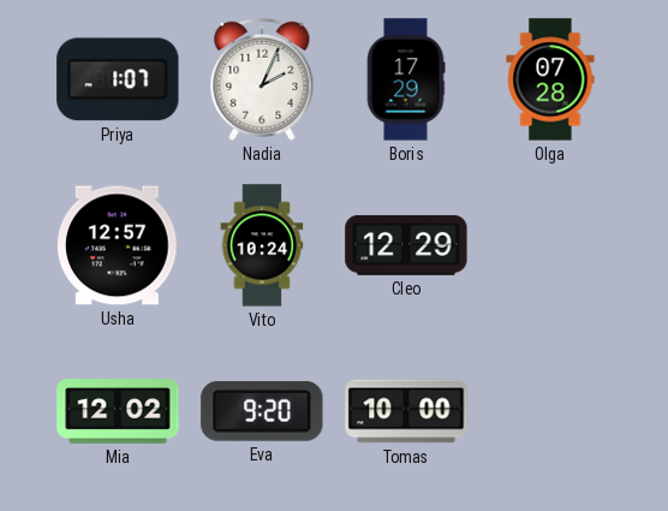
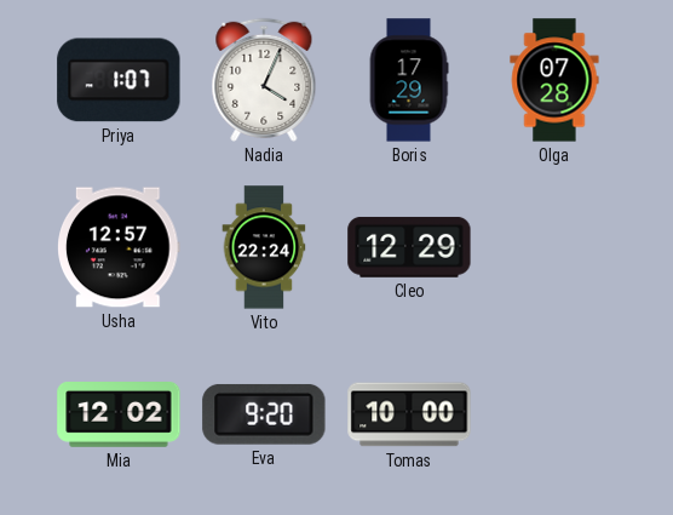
Nadia: 2:04 -> 4:04 (264, 80)
Vito: 10:24 -> 22:24 (264, 247)
